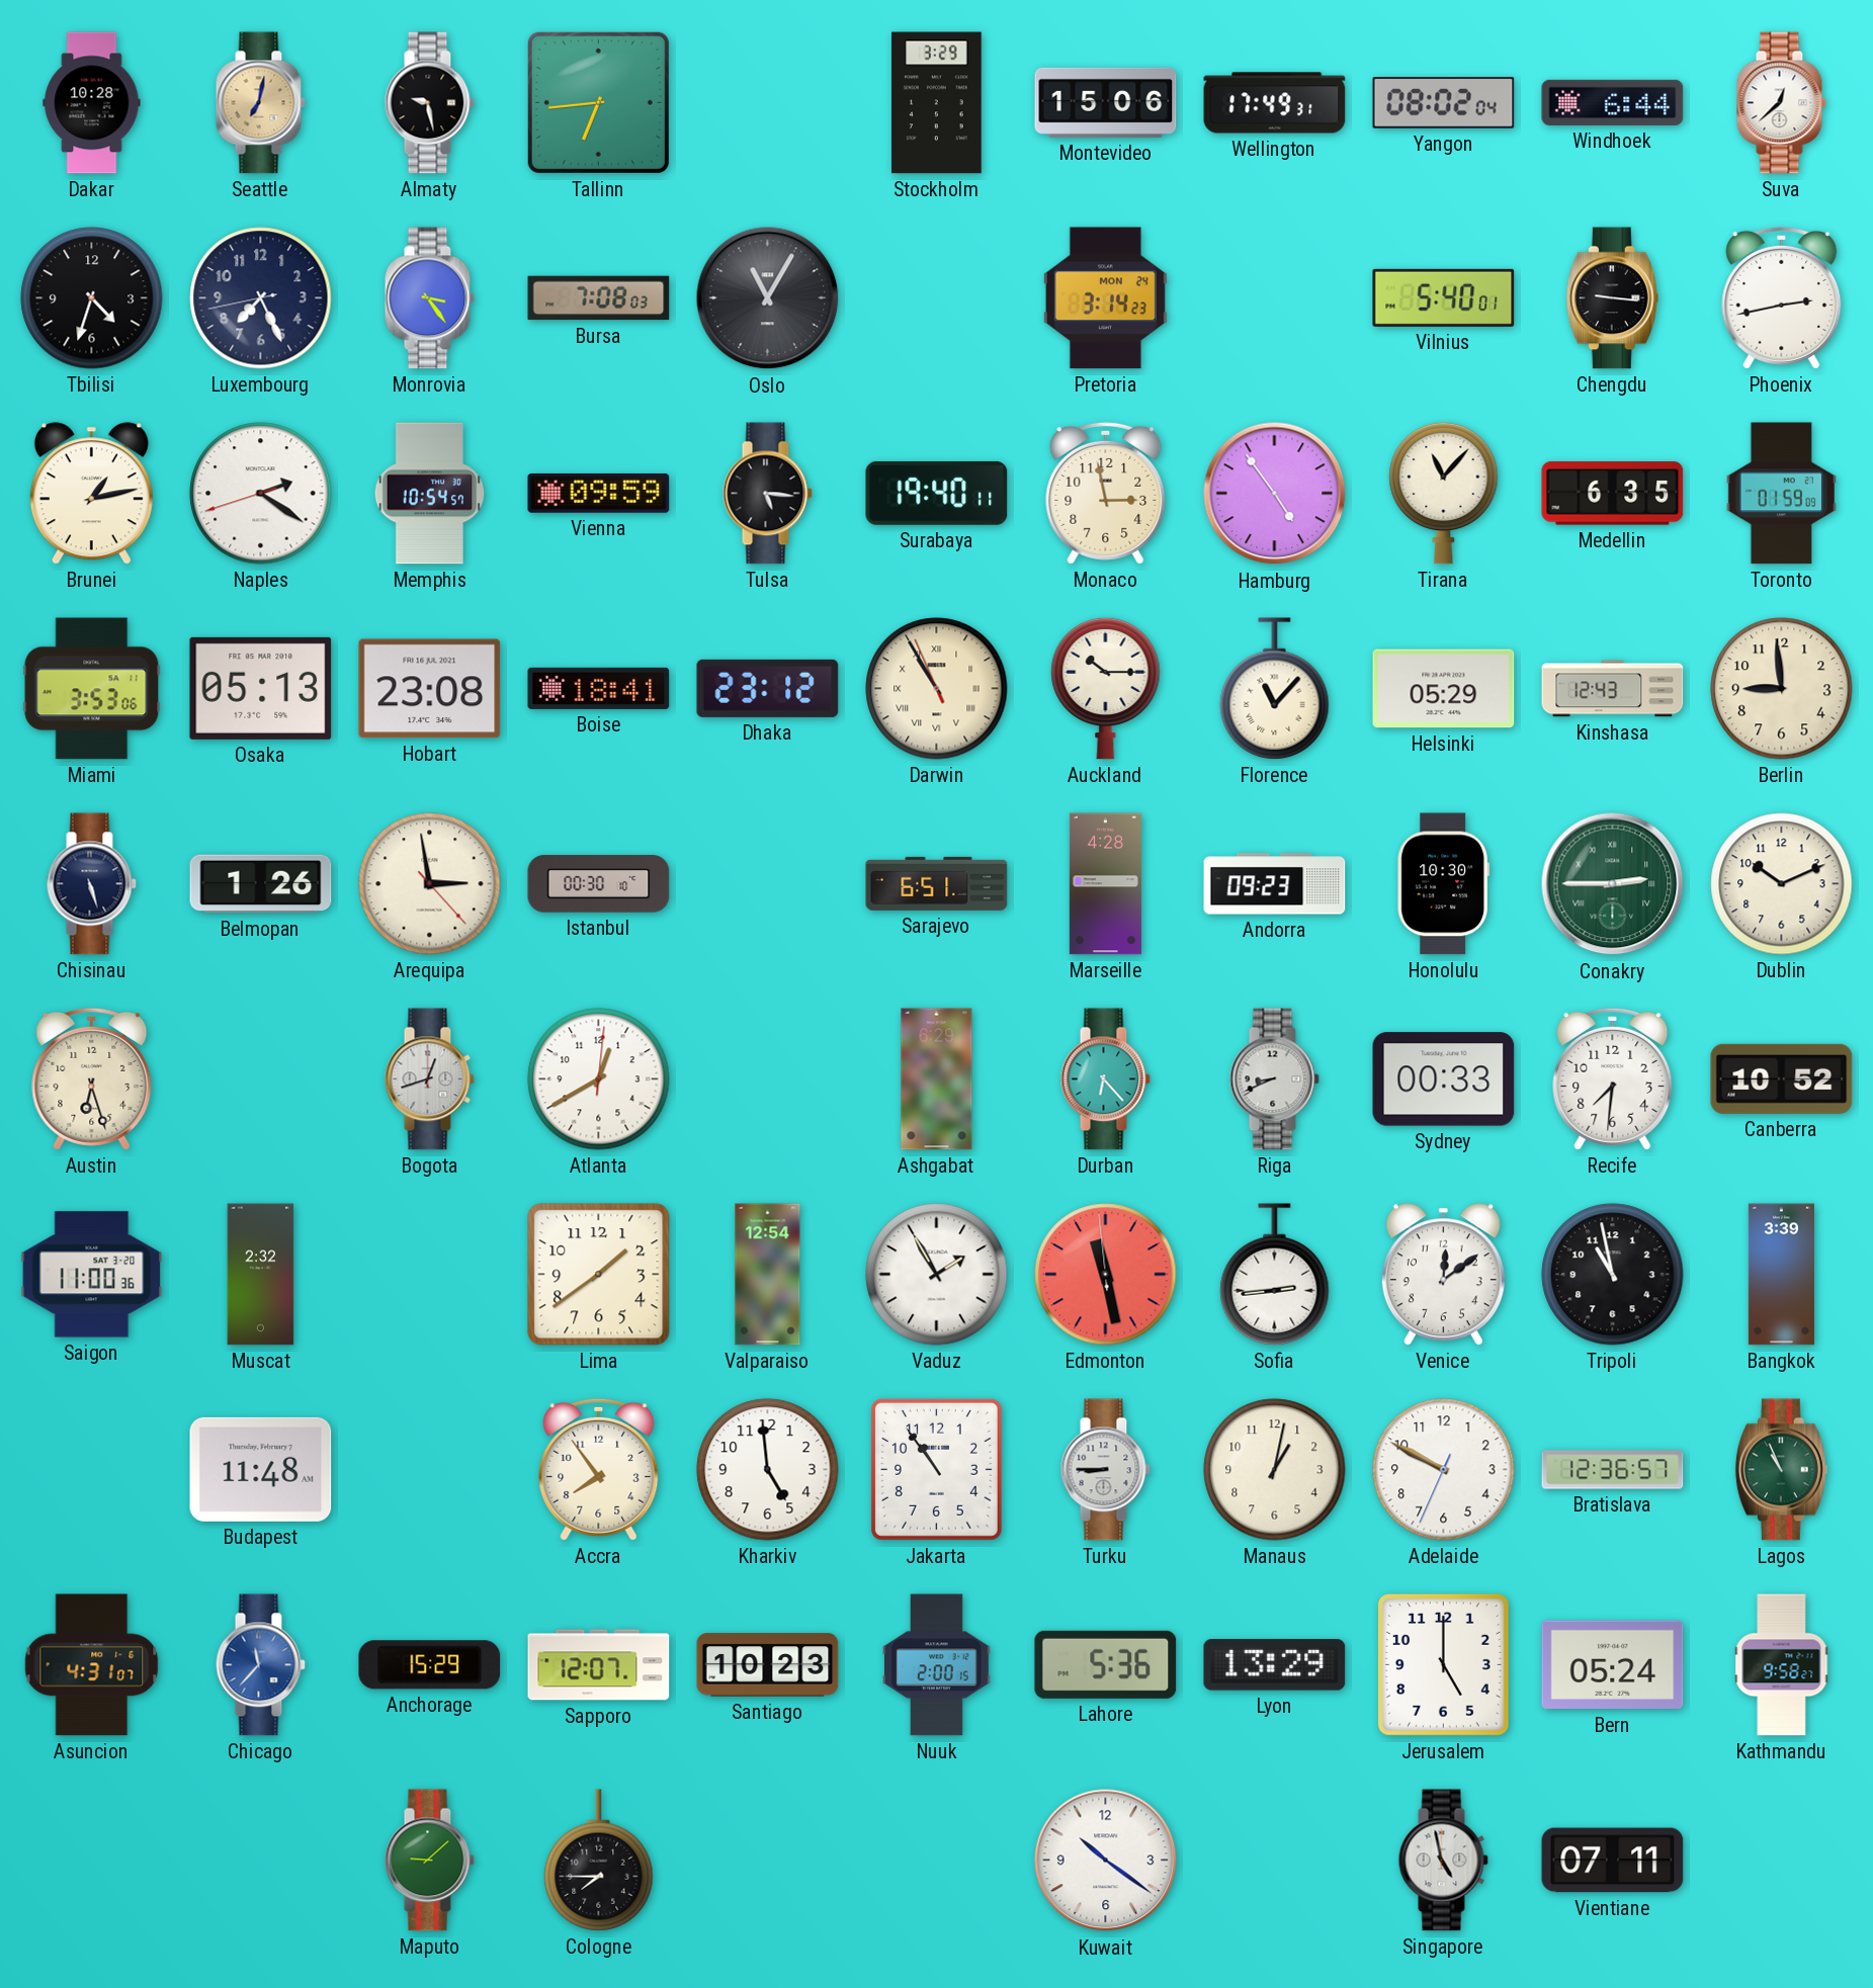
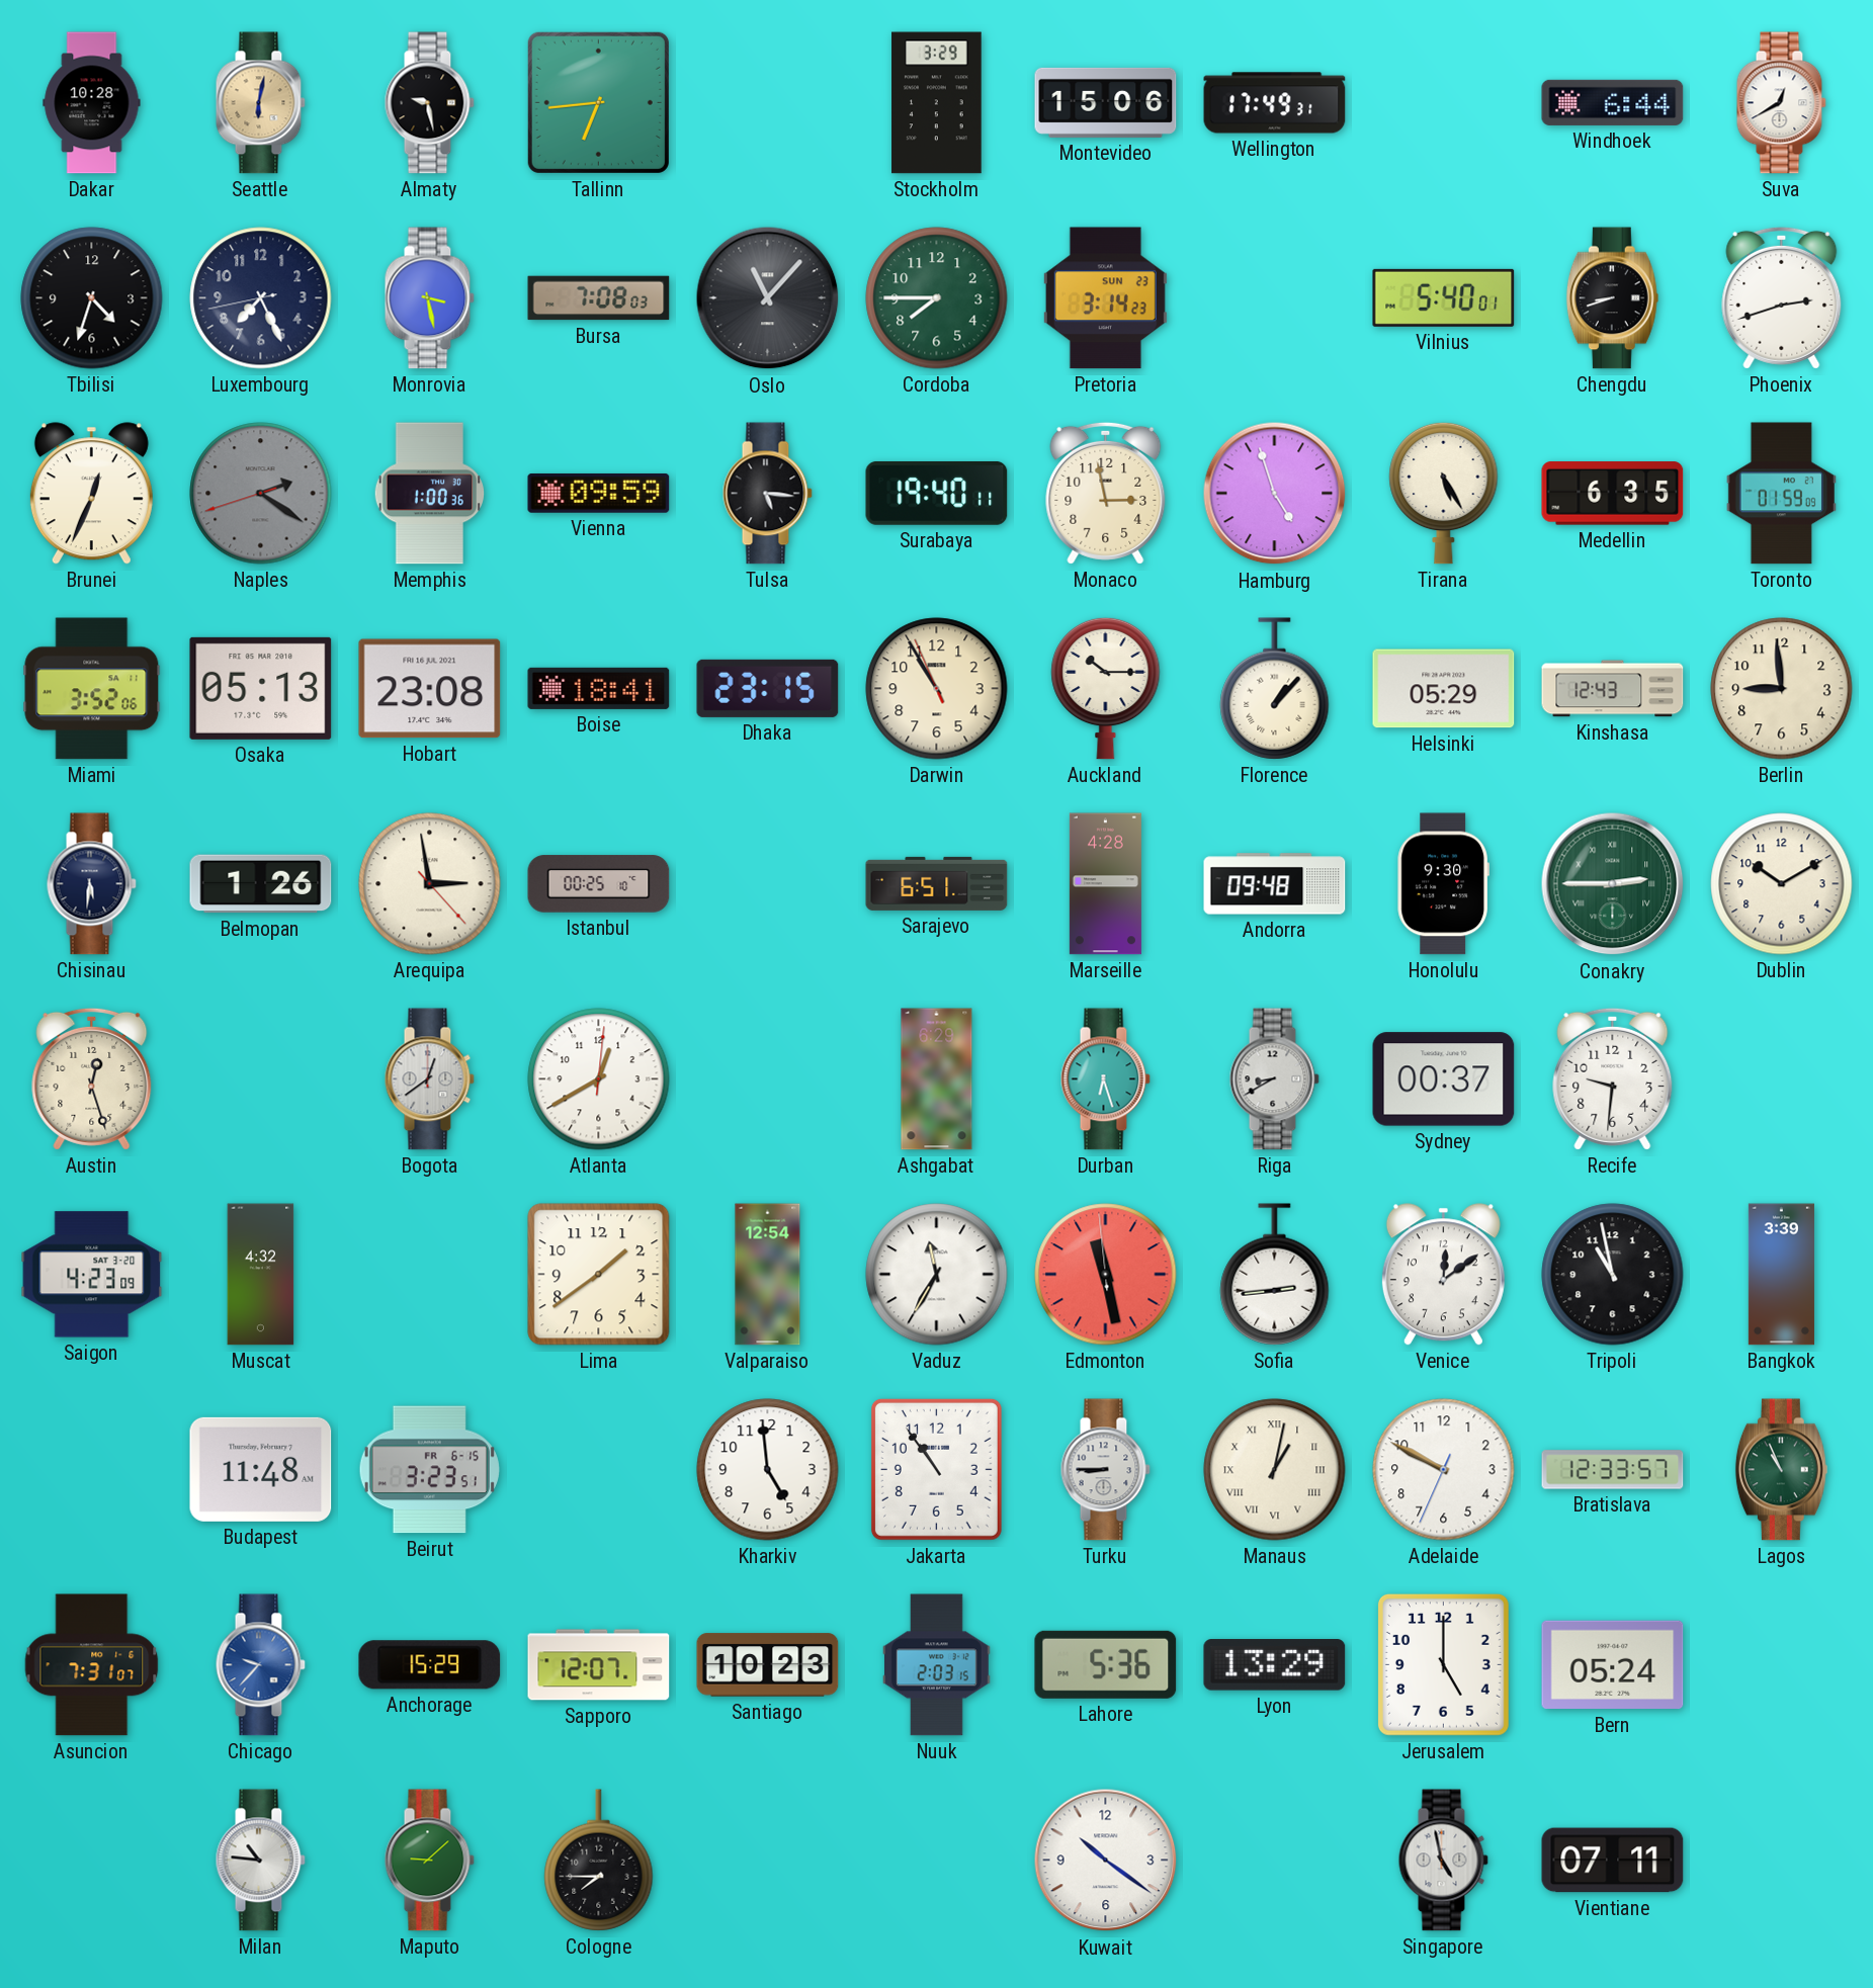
Seattle: 7:02 -> 6:02 (260, 103)
Yangon: 08:02 -> none (1444, 103)
Suva: 12:38 -> 12:40 (1781, 103)
Monrovia: 3:24 -> 3:28 (429, 298)
Oslo: 11:05 -> 11:07 (768, 298)
Cordoba: none -> 7:45 (937, 298)
Pretoria date: MON 24 -> SUN 23 (1105, 298)
Chengdu: 9:16 -> 8:42 (1612, 298)
Phoenix: 2:43 -> 2:42 (1782, 297)
Brunei: 1:13 -> 12:34 (91, 494)
Naples dial: white -> grey (261, 494)
Memphis: 10:54 -> 1:00 (430, 494)
Hamburg: 4:54 -> 4:57 (1275, 494)
Tirana: 11:07 -> 5:25 (1444, 493)
Miami: 3:53 -> 3:52 (92, 689)
Dhaka: 23:12 -> 23:15 (768, 688)
Darwin numerals: Roman -> Arabic (937, 689)
Florence: 11:07 -> 1:07 (1275, 689)
Chisinau: 5:27 -> 5:31 (91, 884)
Istanbul: 00:30 -> 00:25 (599, 884)
Andorra: 09:23 -> 09:48 (1275, 884)
Honolulu: 10:30 -> 9:30 (1443, 884)
Dublin: 10:11 -> 10:10 (1782, 884)
Austin: 6:27 -> 12:27 (92, 1078)
Bogota: 12:42 -> 12:39 (429, 1079)
Durban: 6:23 -> 6:27 (1105, 1079)
Riga: 8:41 -> 8:40 (1274, 1079)
Sydney: 00:33 -> 00:37 (1444, 1079)
Recife: 7:31 -> 9:31 (1613, 1078)
Canberra: 10:52 -> none (1782, 1078)
Saigon: 11:00 -> 4:23 (92, 1275)
Muscat: 2:32 -> 4:32 (261, 1275)
Vaduz: 1:55 -> 11:35 (937, 1275)
Beirut: none -> 3:23 (429, 1470)
Accra: 7:54 -> none (599, 1469)
Manaus numerals: Arabic -> Roman (1275, 1470)
Bratislava: 12:36 -> 12:33 (1613, 1470)
Asuncion: 4:31 -> 7:31 (92, 1665)
Chicago: 11:37 -> 9:37 (260, 1665)
Nuuk: 2:00 -> 2:03 (937, 1665)
Kathmandu: 9:58 -> none (1782, 1665)
Milan: none -> 10:46 (260, 1861)
